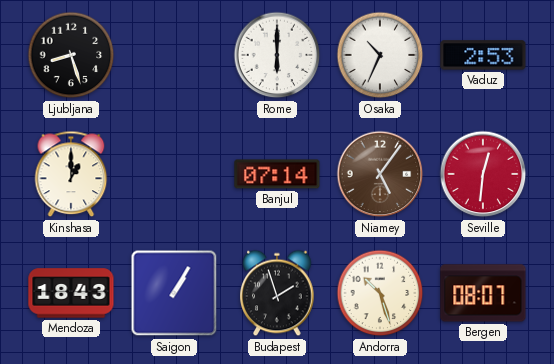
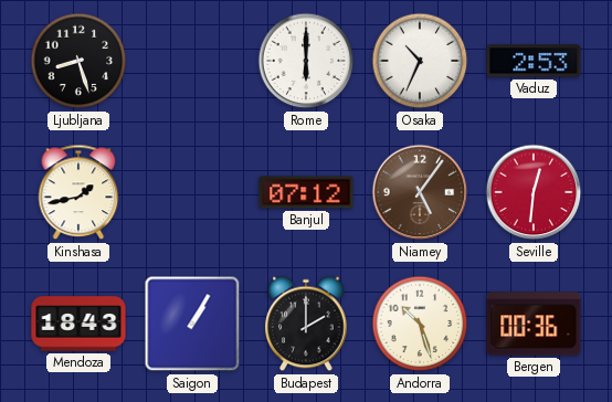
Kinshasa: 1:00 -> 1:43 (78, 192)
Banjul: 07:14 -> 07:12 (306, 192)
Budapest: 1:57 -> 2:00 (306, 324)
Bergen: 08:07 -> 00:36 (534, 324)
